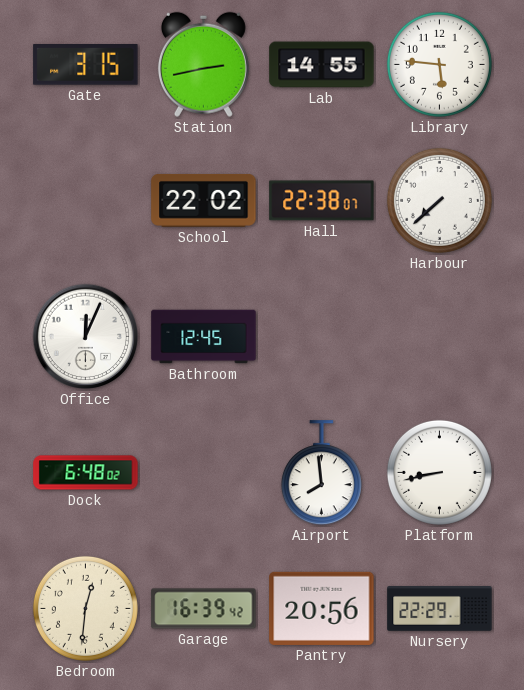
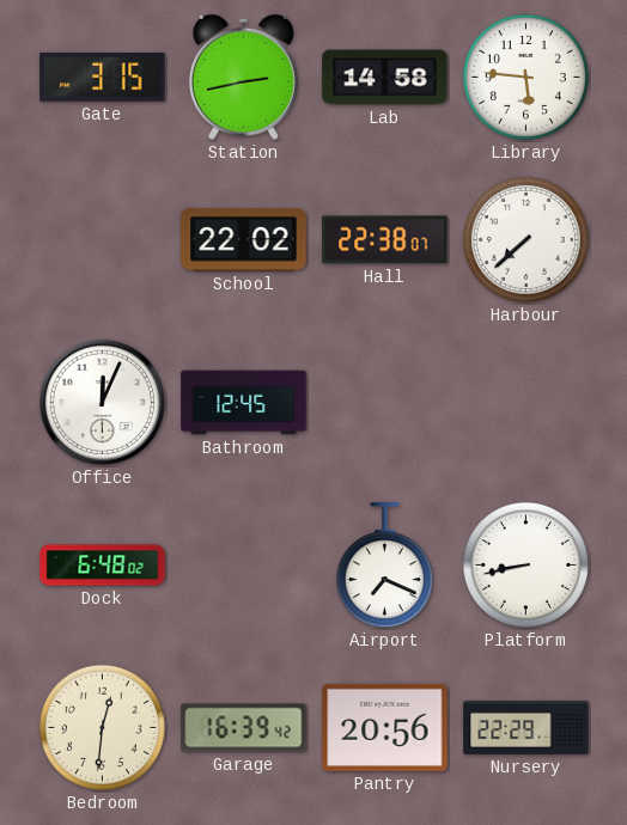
Lab: 14:55 -> 14:58 (385, 78)
Airport: 7:59 -> 7:19 (384, 566)
